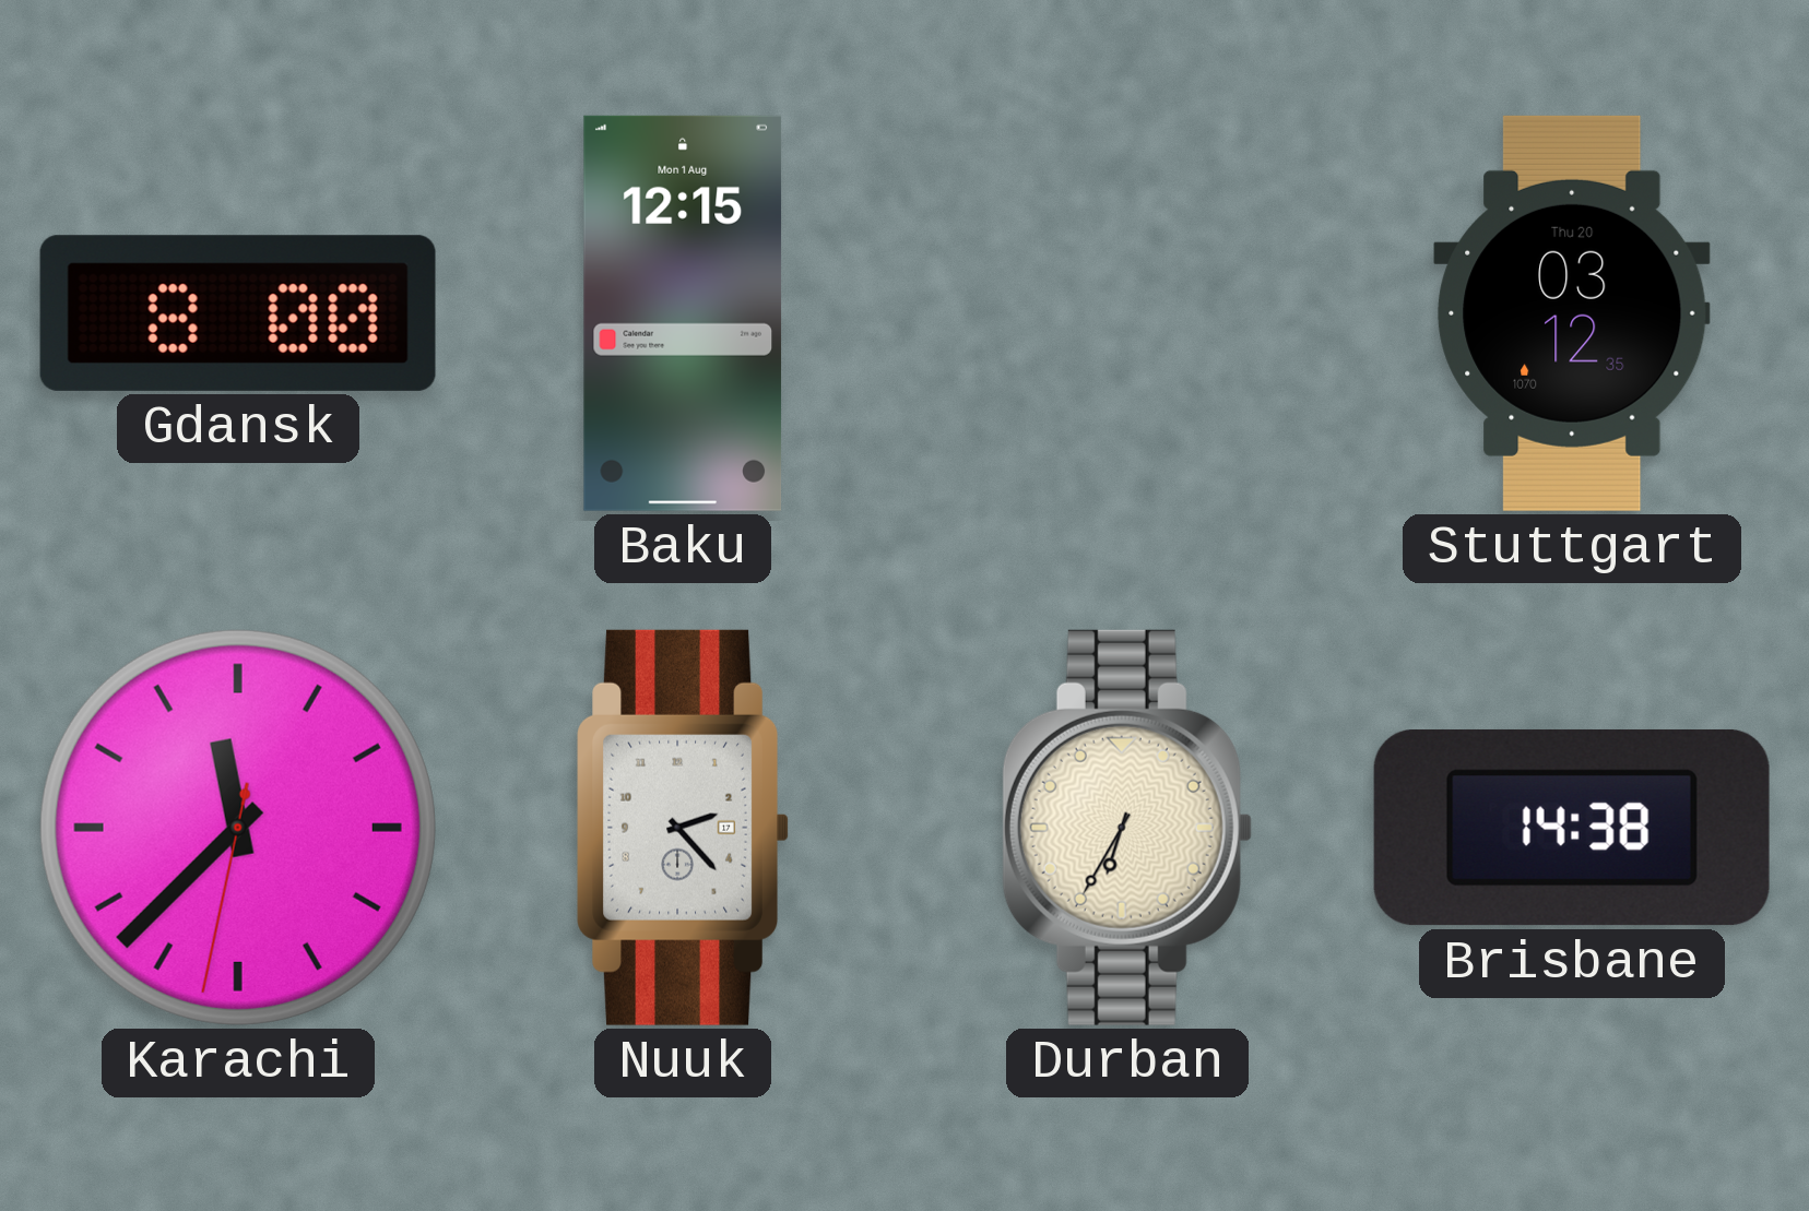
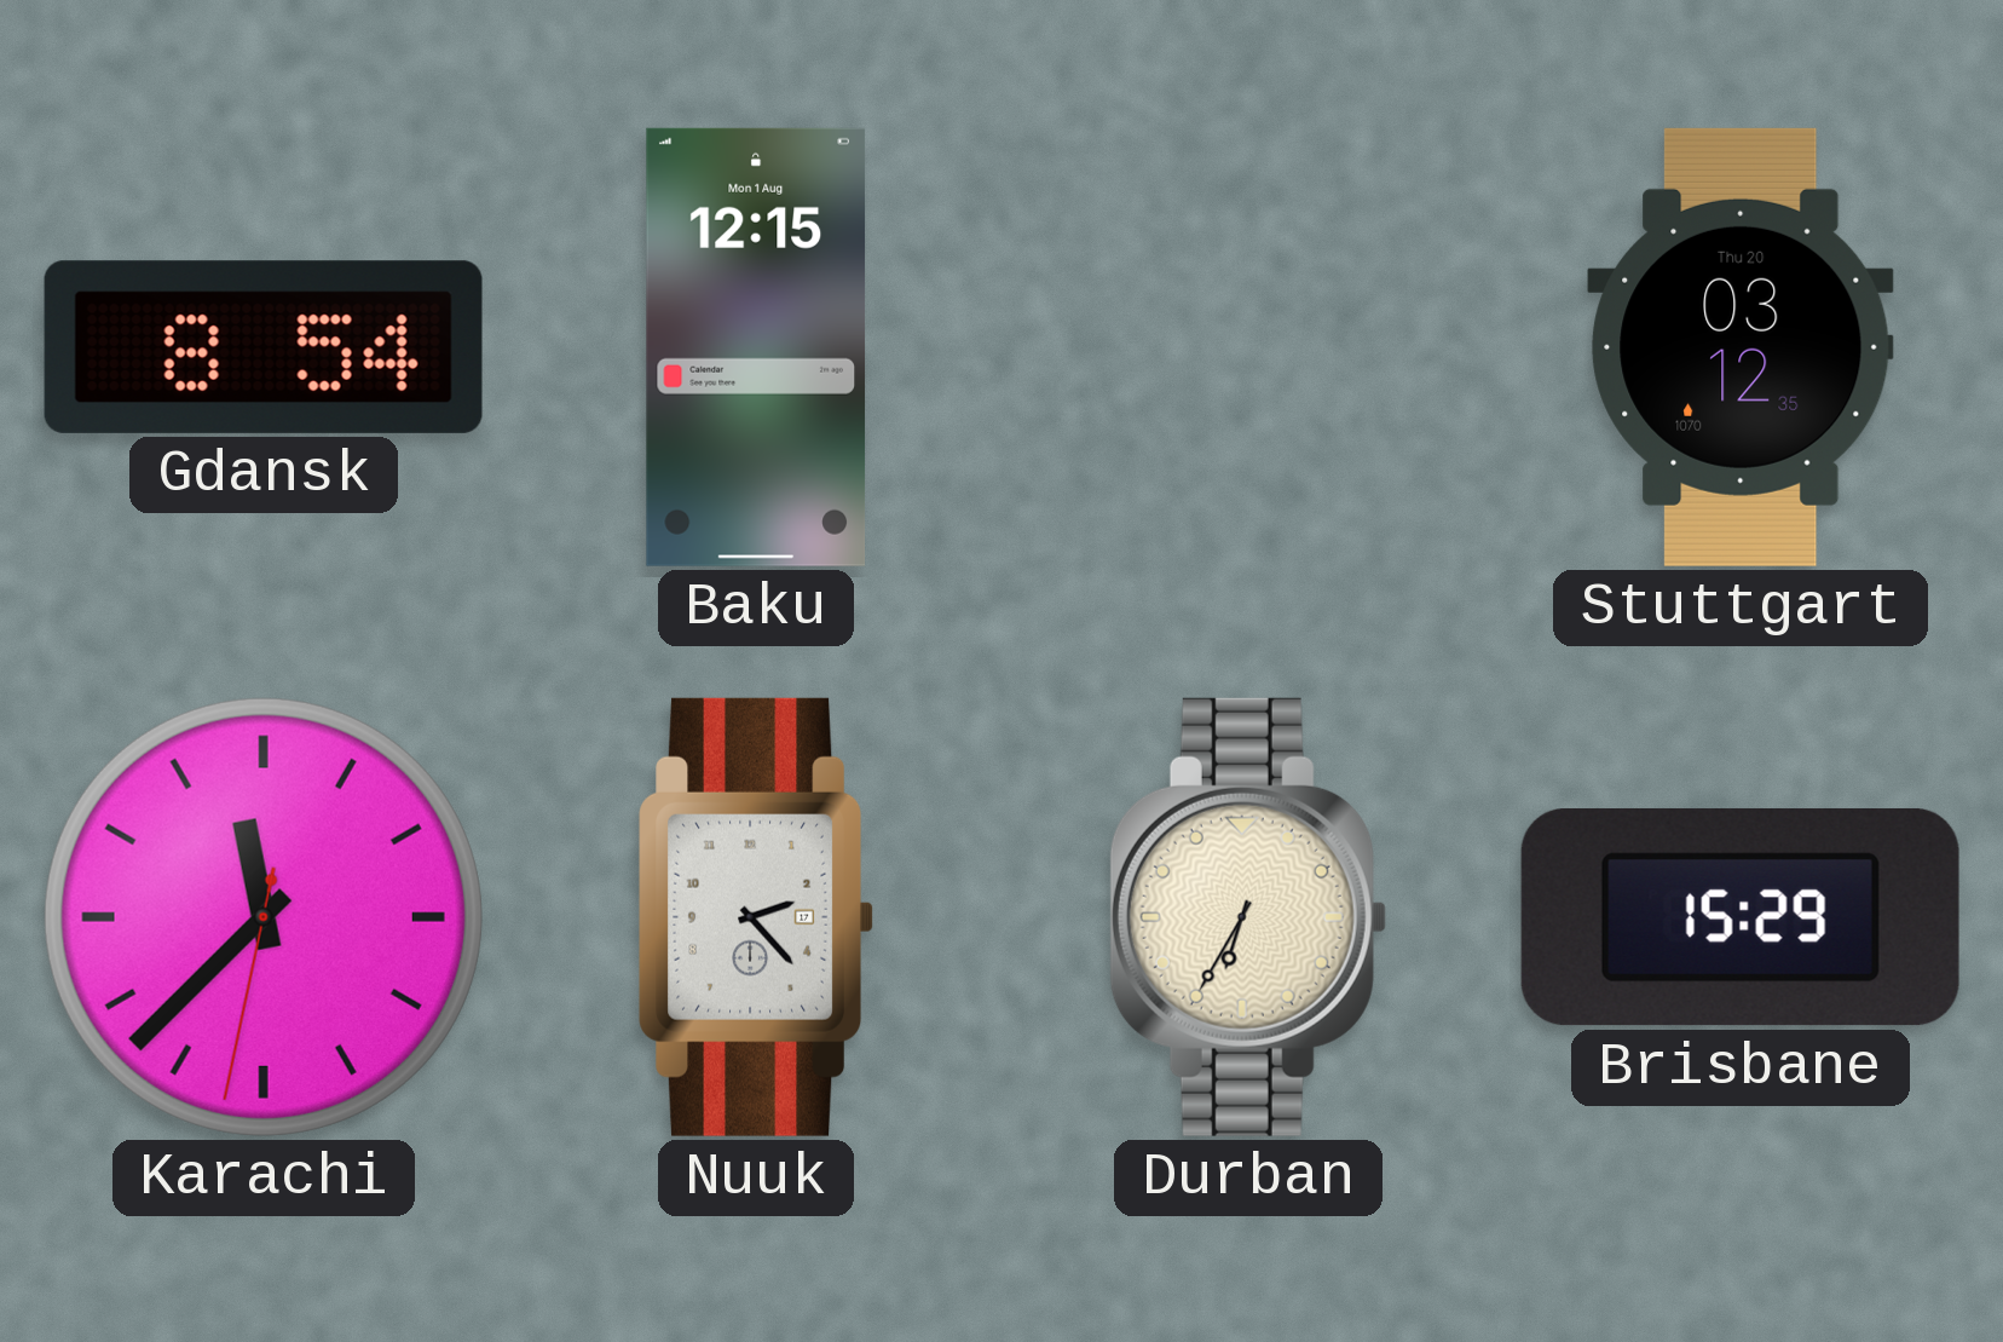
Gdansk: 8:00 -> 8:54 (264, 347)
Brisbane: 14:38 -> 15:29 (1741, 917)
